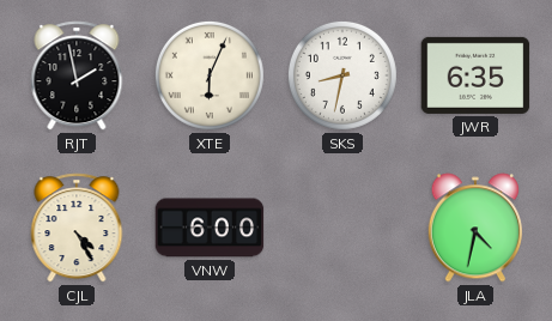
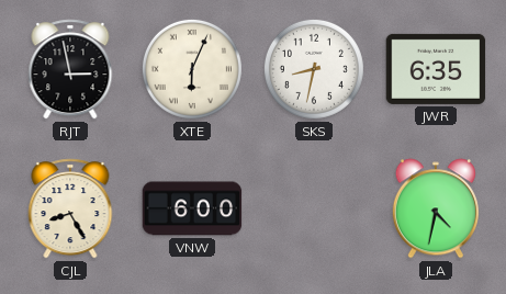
RJT: 1:58 -> 2:58 (70, 69)
CJL: 4:25 -> 8:25 (70, 208)
